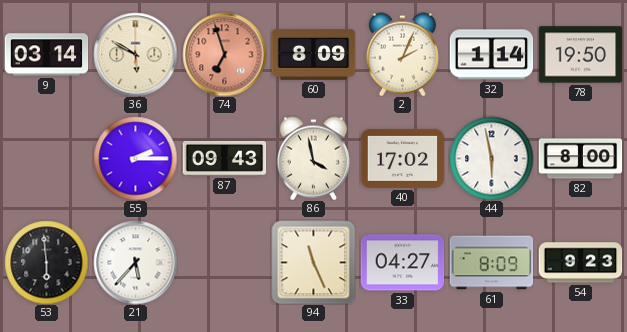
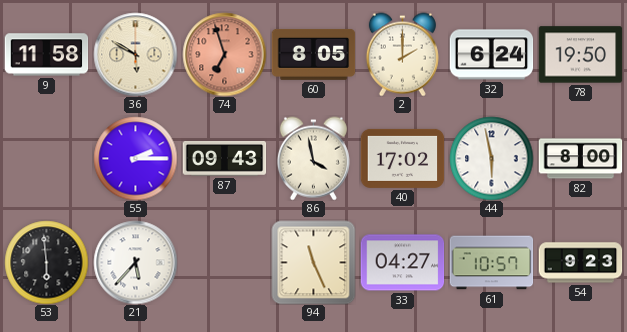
9: 03:14 -> 11:58 (46, 55)
60: 8:09 -> 8:05 (313, 54)
2: 2:04 -> 2:00 (402, 54)
32: 1:14 -> 6:24 (491, 55)
61: 8:09 -> 10:57 (491, 263)
